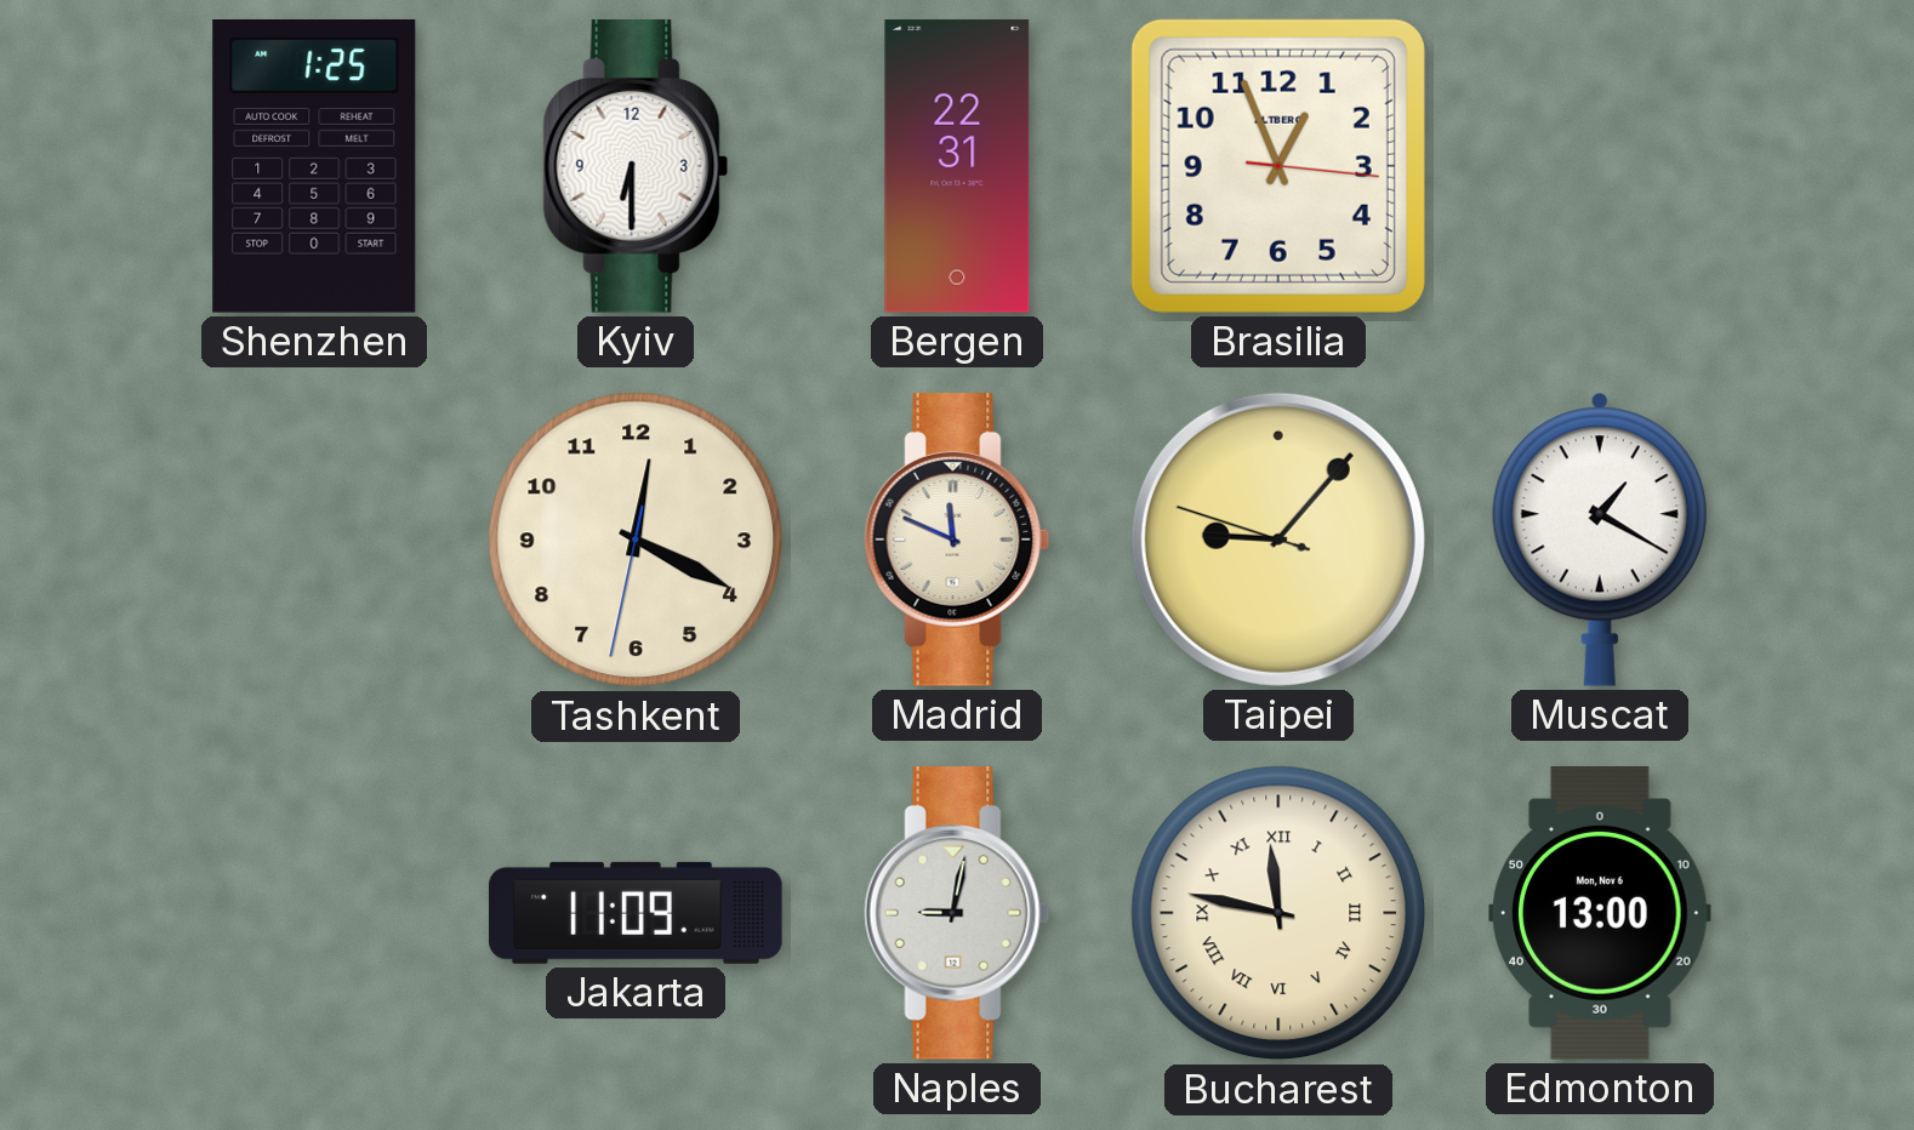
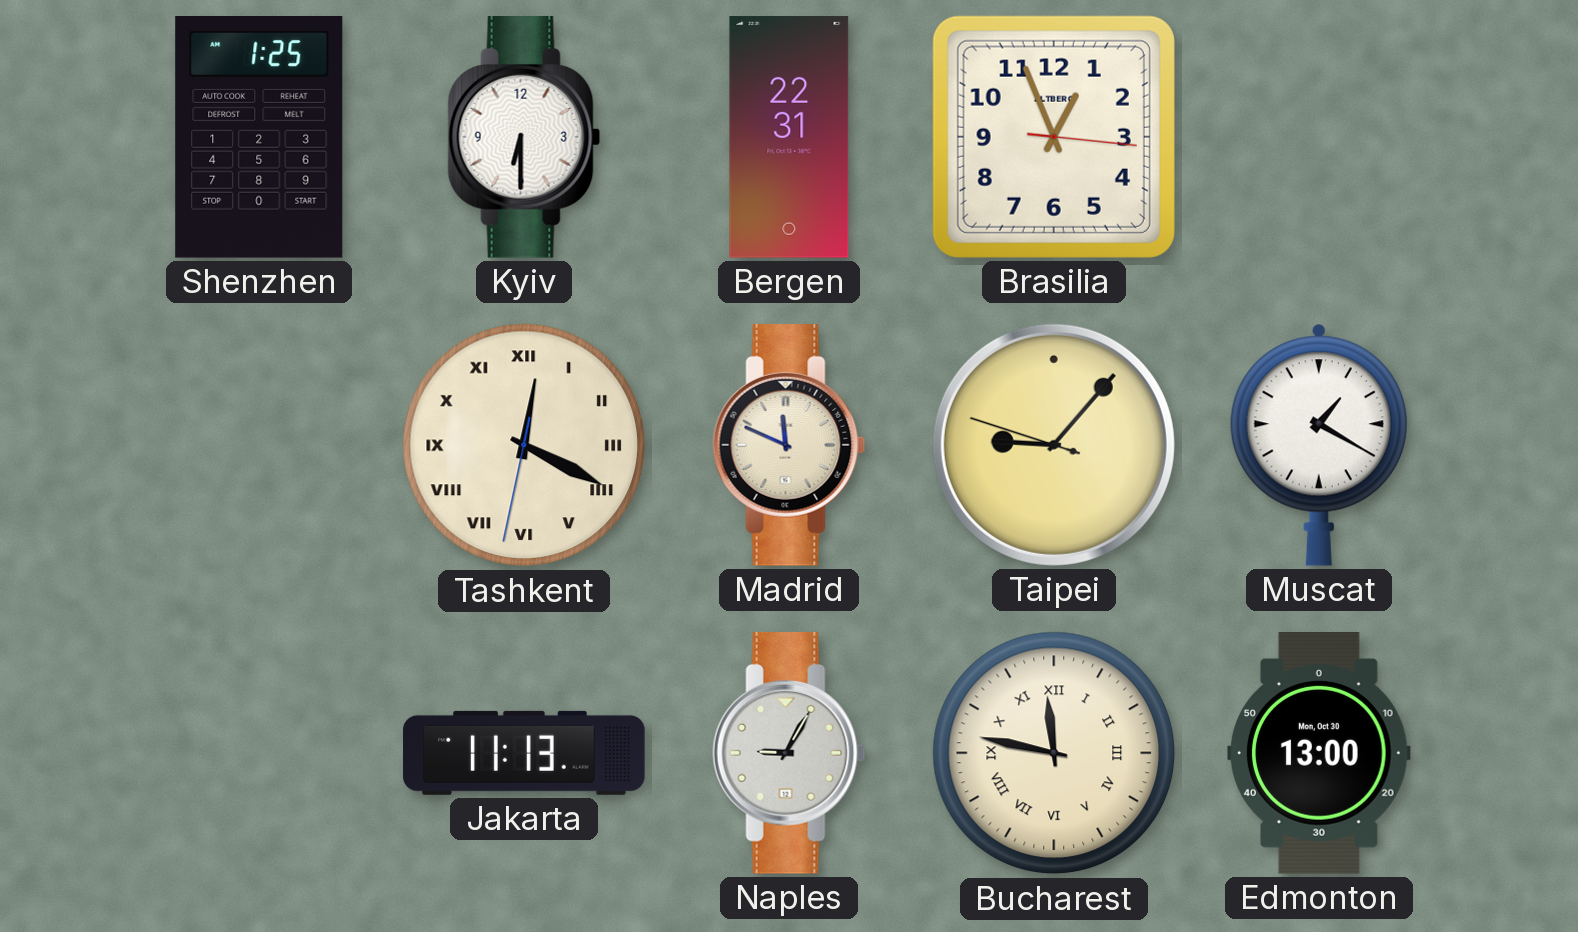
Tashkent numerals: Arabic -> Roman (524, 445)
Jakarta: 11:09 -> 11:13 (524, 753)
Naples: 9:02 -> 9:05 (789, 754)
Edmonton date: Mon, Nov 6 -> Mon, Oct 30 (1319, 754)
